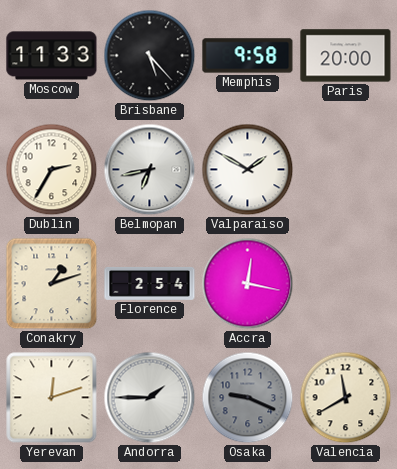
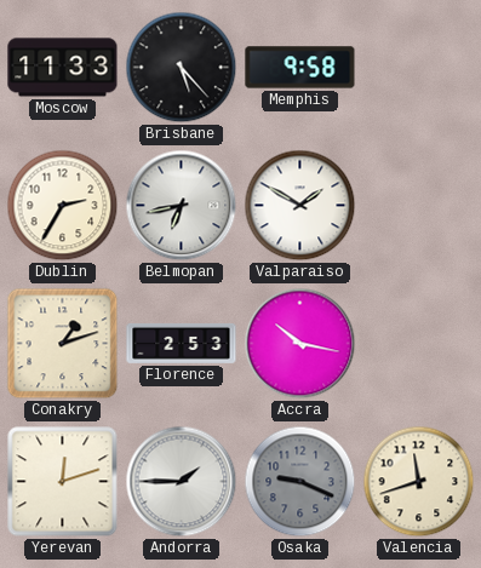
Paris: 20:00 -> none (346, 56)
Florence: 2:54 -> 2:53 (182, 344)
Accra: 12:17 -> 10:17 (300, 344)
Valencia: 11:40 -> 11:42 (419, 482)
